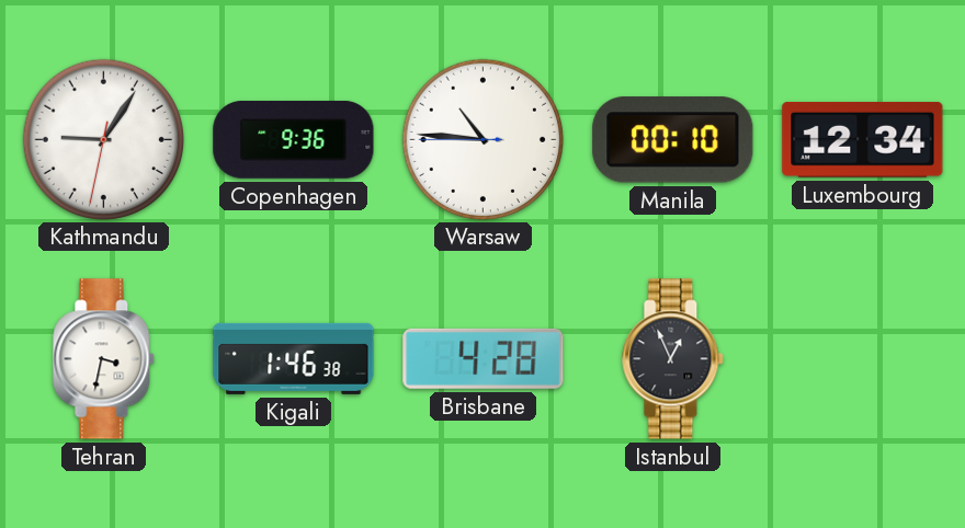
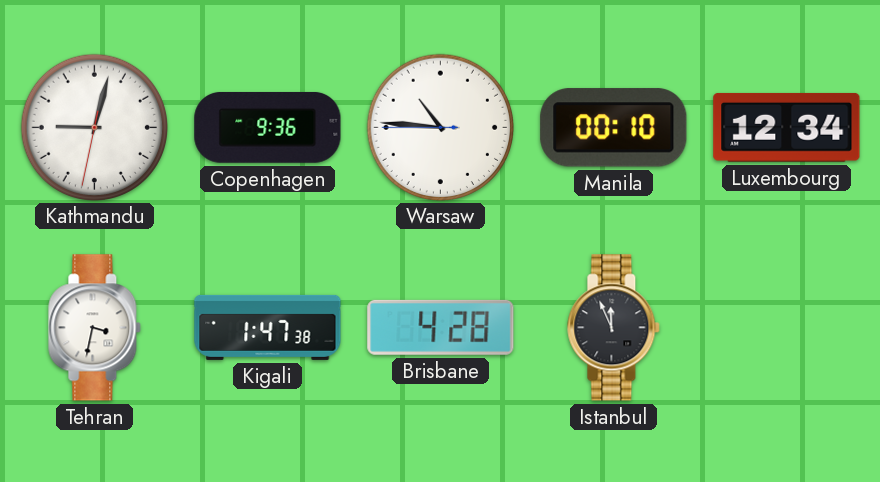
Kathmandu: 9:05 -> 9:02 (94, 127)
Kigali: 1:46 -> 1:47 (268, 327)
Istanbul: 12:56 -> 11:56 (614, 328)
